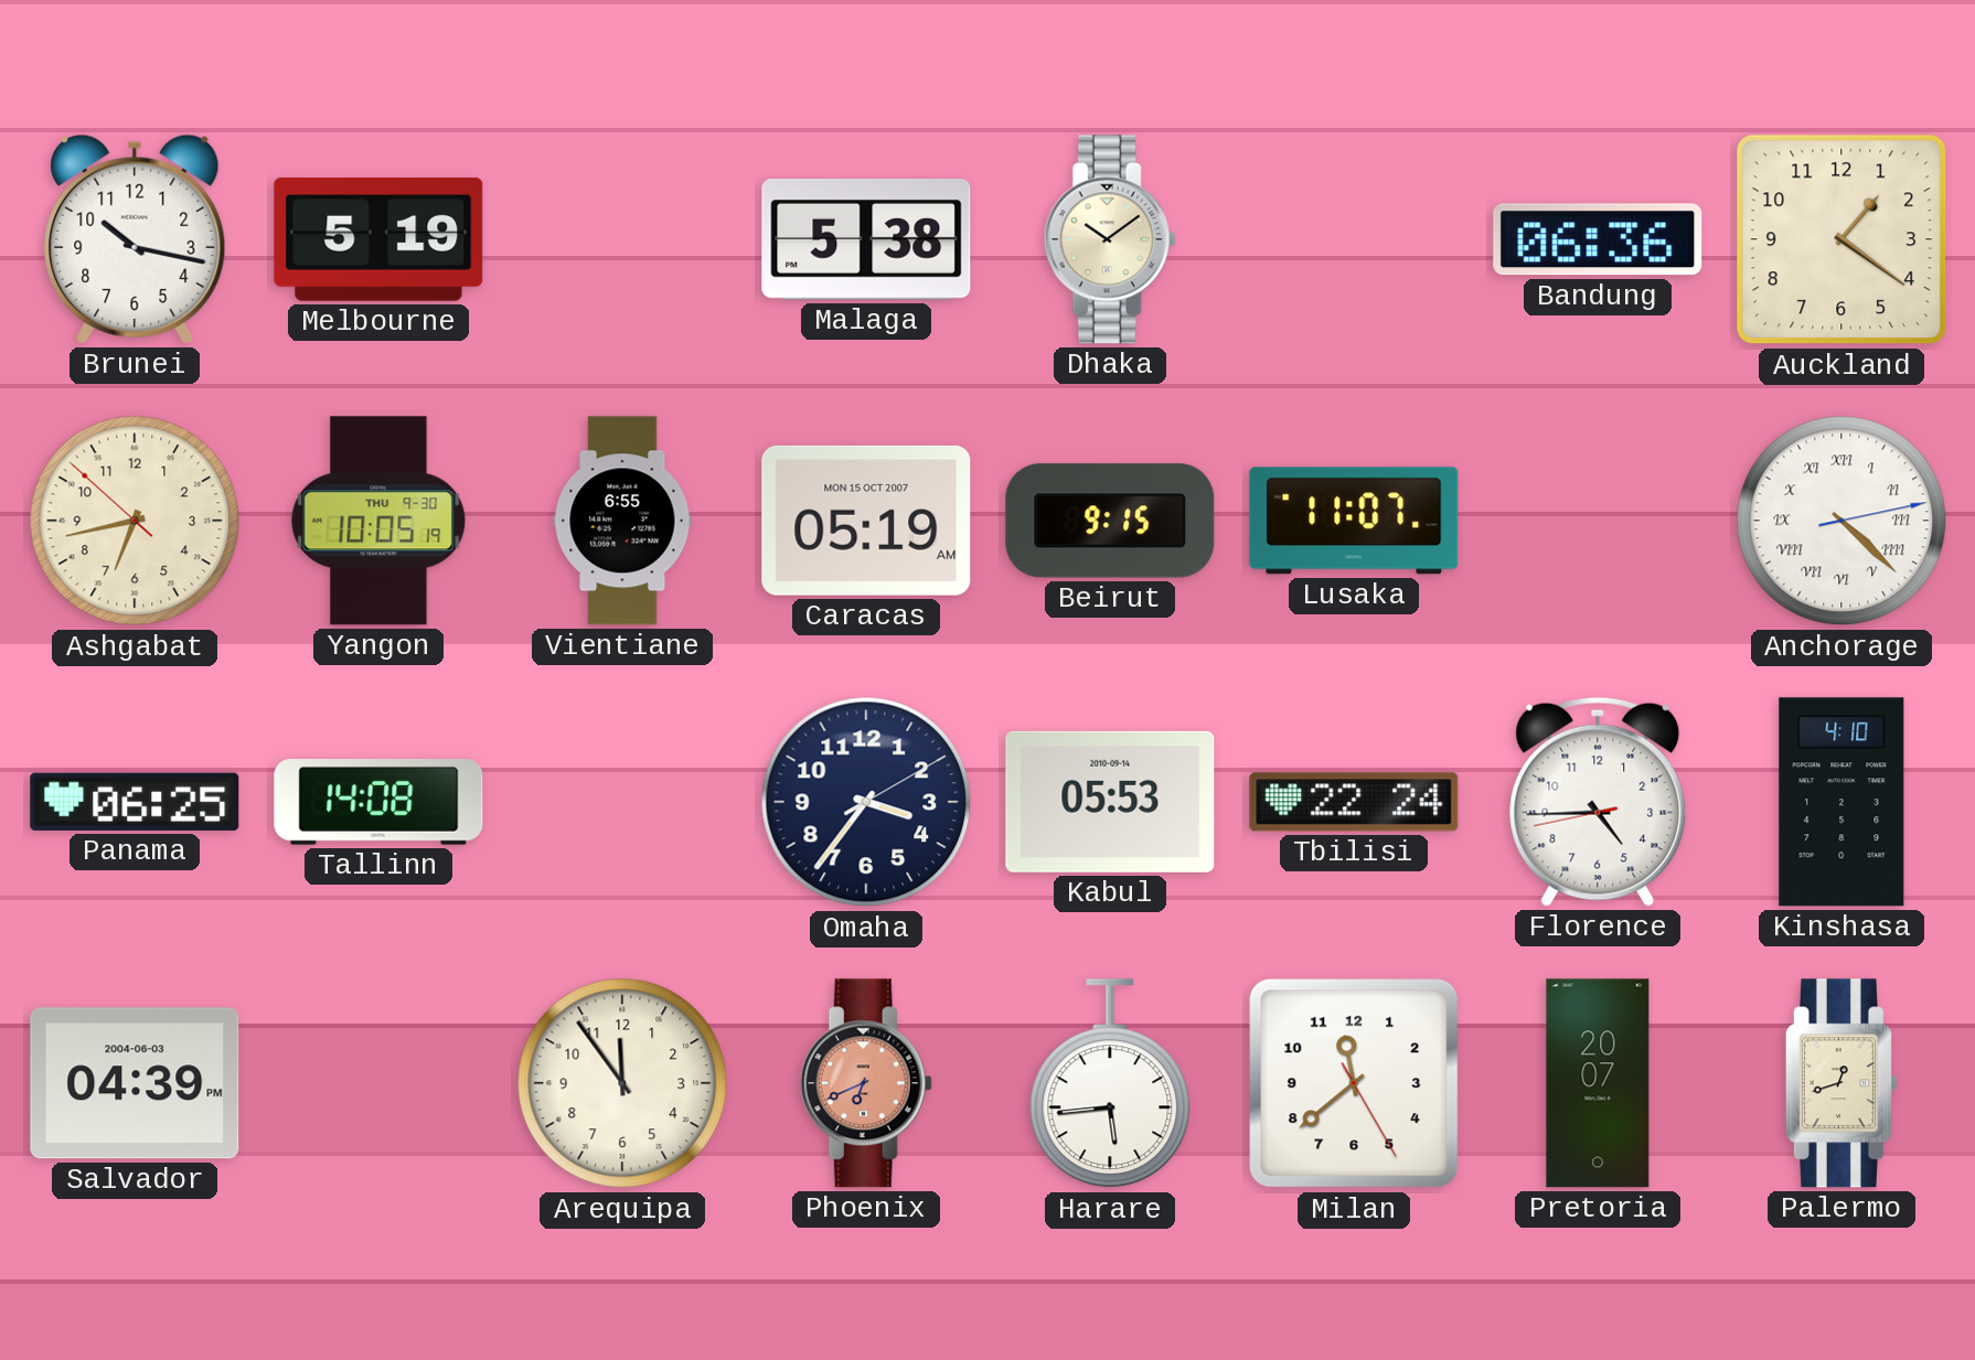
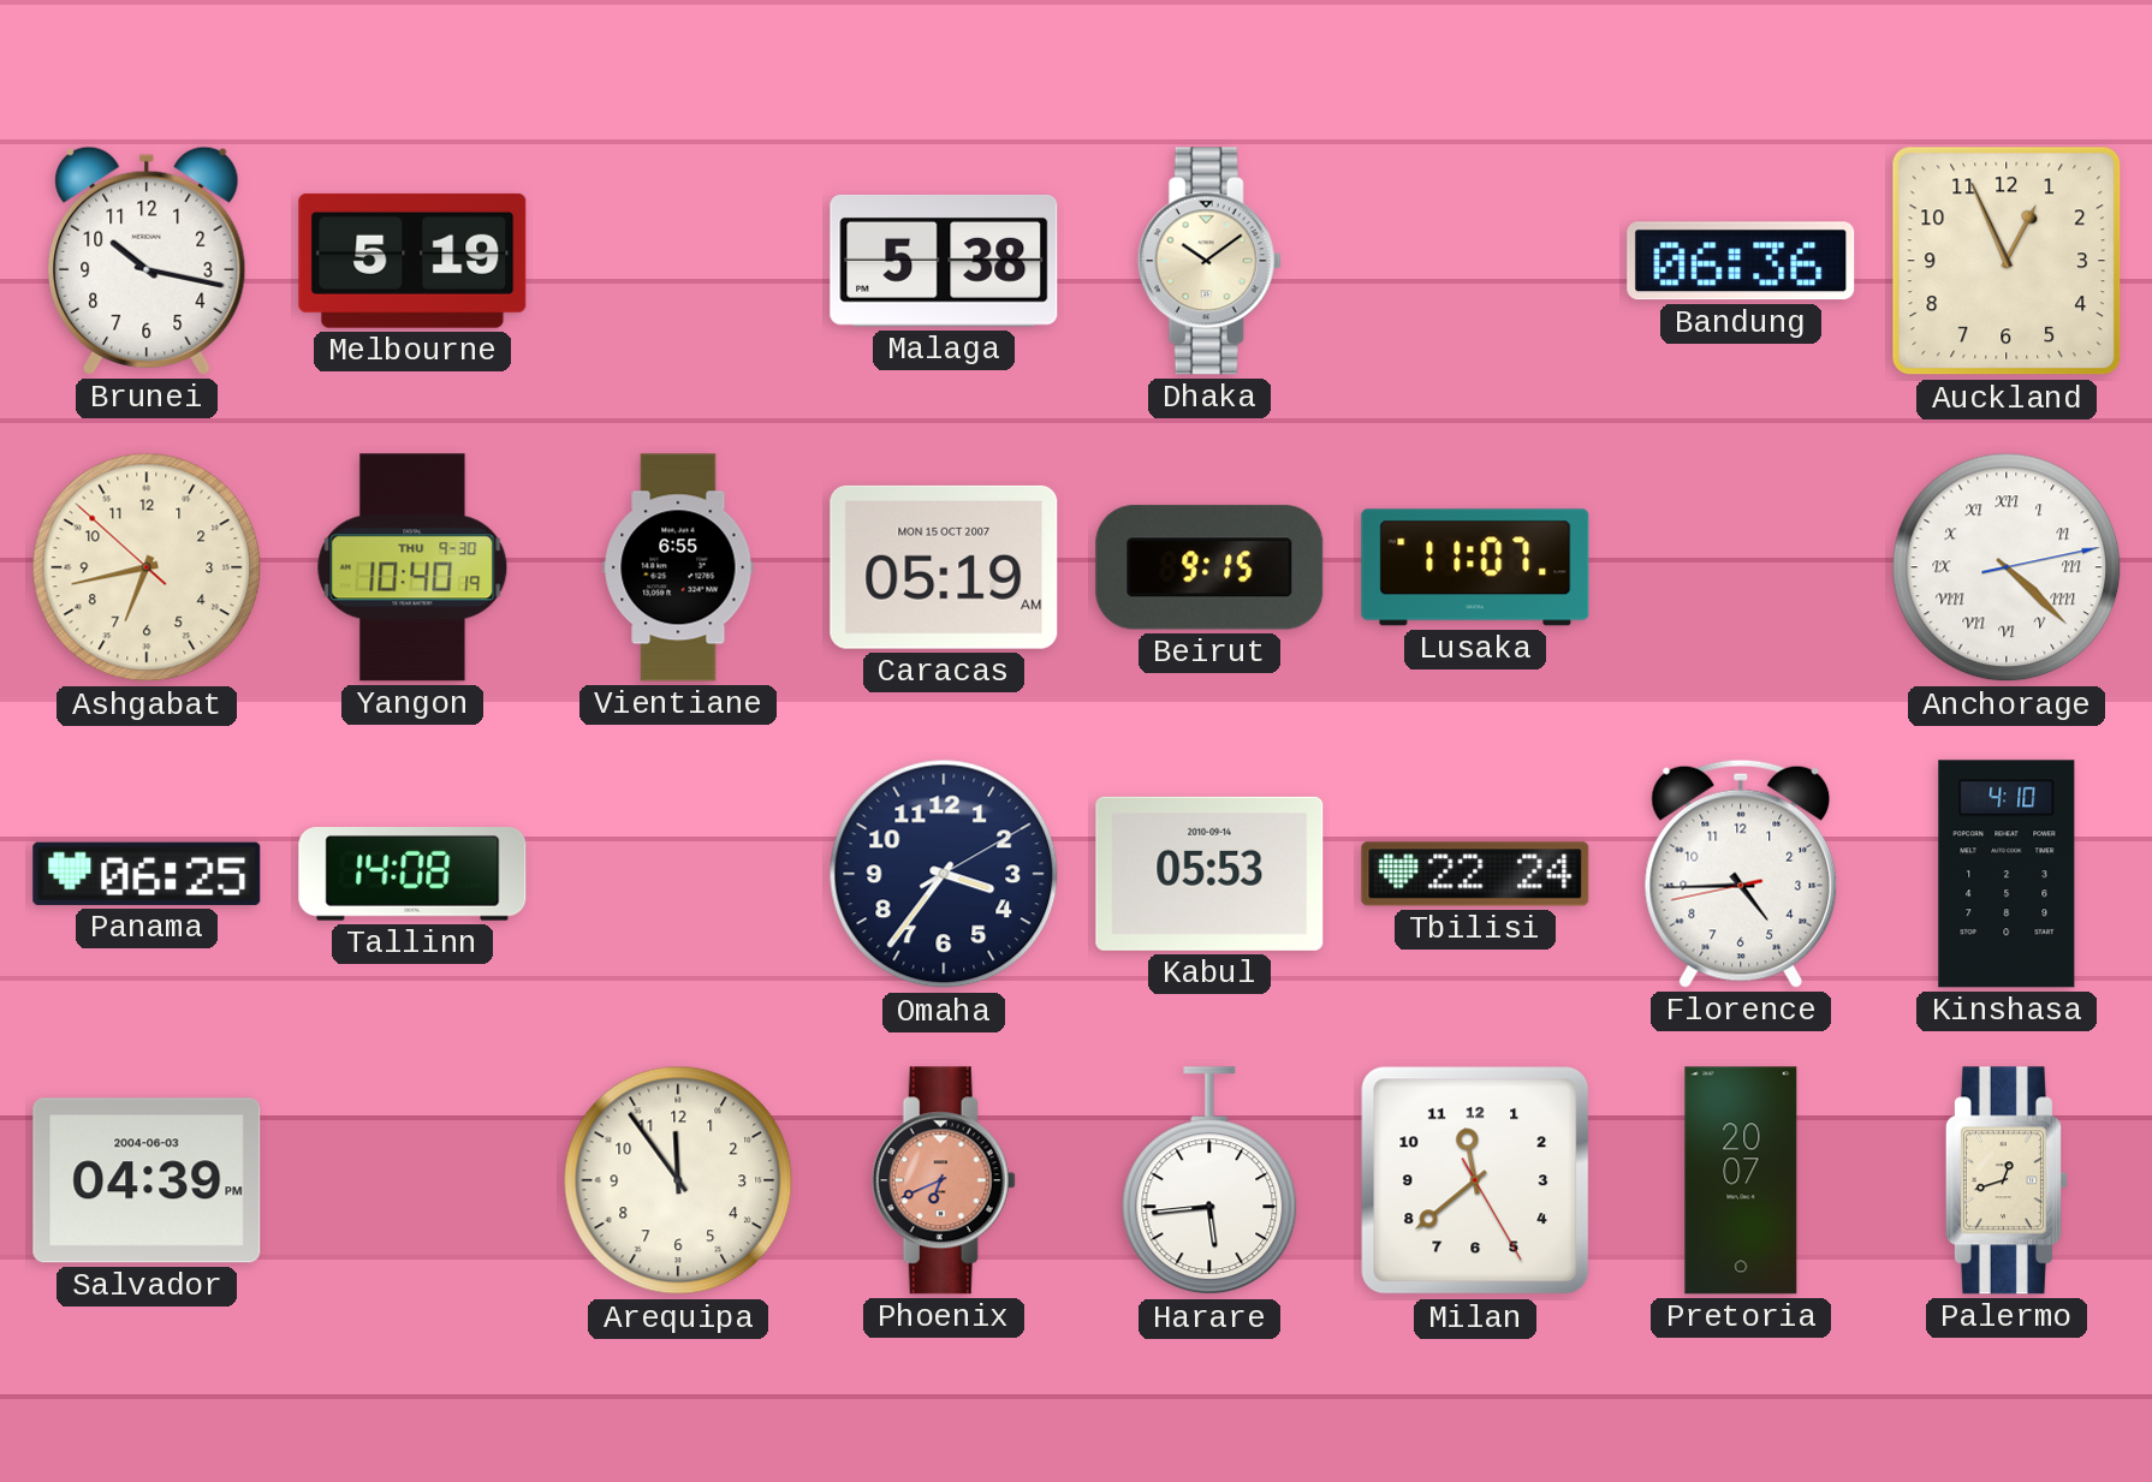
Auckland: 1:21 -> 12:56 (2007, 261)
Yangon: 10:05 -> 10:40 (412, 567)
